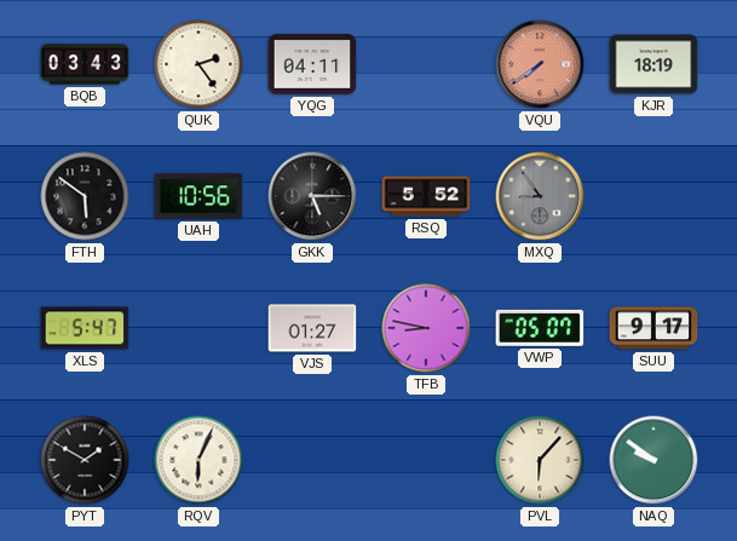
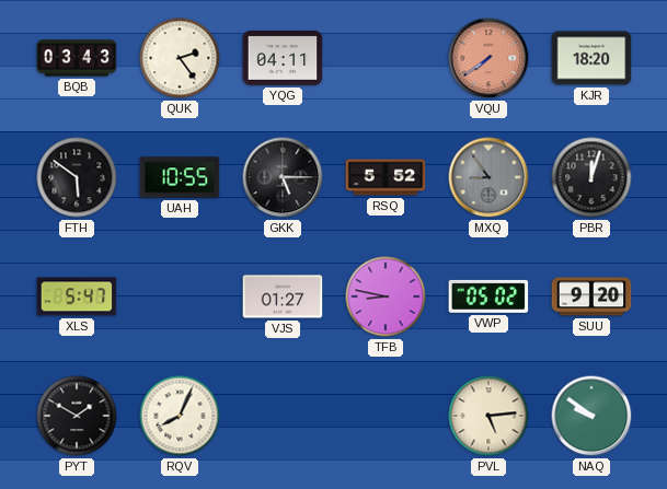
KJR: 18:19 -> 18:20 (591, 58)
UAH: 10:56 -> 10:55 (180, 177)
PBR: none -> 12:03 (591, 177)
VWP: 05:07 -> 05:02 (488, 296)
SUU: 9:17 -> 9:20 (591, 296)
RQV: 6:04 -> 8:04 (180, 416)
PVL: 6:07 -> 5:14 (488, 416)
